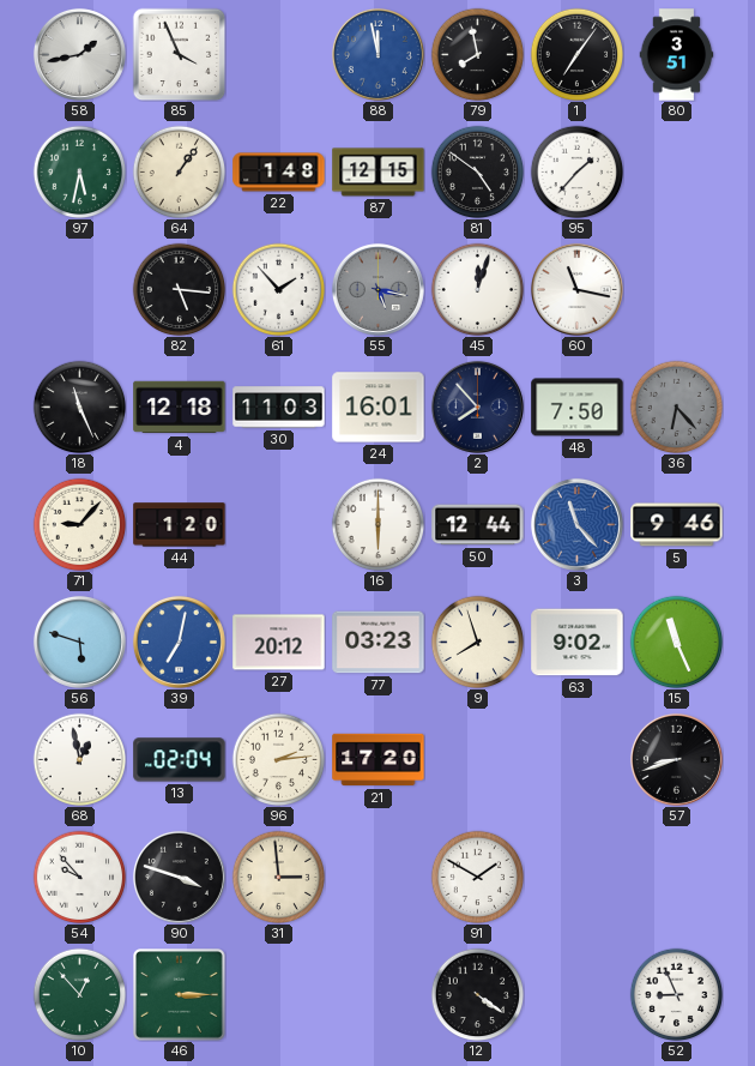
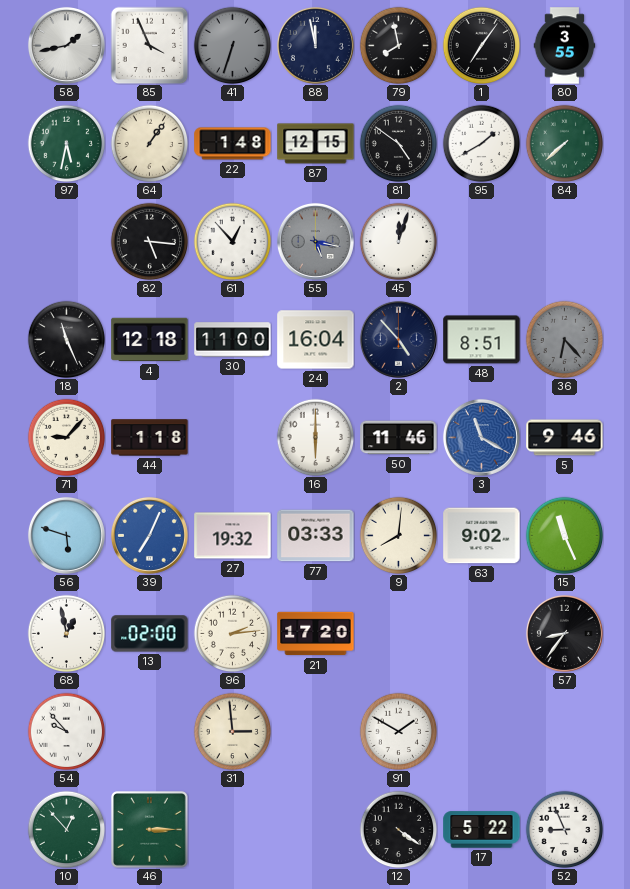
41: none -> 6:33 (232, 45)
88 dial: blue -> navy (315, 45)
80: 3:51 -> 3:55 (565, 46)
95: 1:37 -> 1:40 (481, 143)
84: none -> 7:38 (564, 143)
61: 1:53 -> 12:53 (232, 241)
60: 11:17 -> none (576, 289)
30: 11:03 -> 11:00 (233, 340)
24: 16:01 -> 16:04 (316, 340)
2: 7:53 -> 4:53 (398, 339)
48: 7:50 -> 8:51 (482, 340)
44: 1:20 -> 1:18 (150, 438)
50: 12:44 -> 11:46 (399, 438)
3: 11:23 -> 11:20 (481, 437)
39: 7:02 -> 7:04 (149, 535)
27: 20:12 -> 19:32 (233, 536)
77: 03:23 -> 03:33 (316, 536)
9: 7:57 -> 8:01 (398, 535)
13: 02:04 -> 02:00 (150, 634)
57: 8:42 -> 8:36 (564, 633)
90: 3:48 -> none (179, 877)
17: none -> 5:22 (482, 830)
